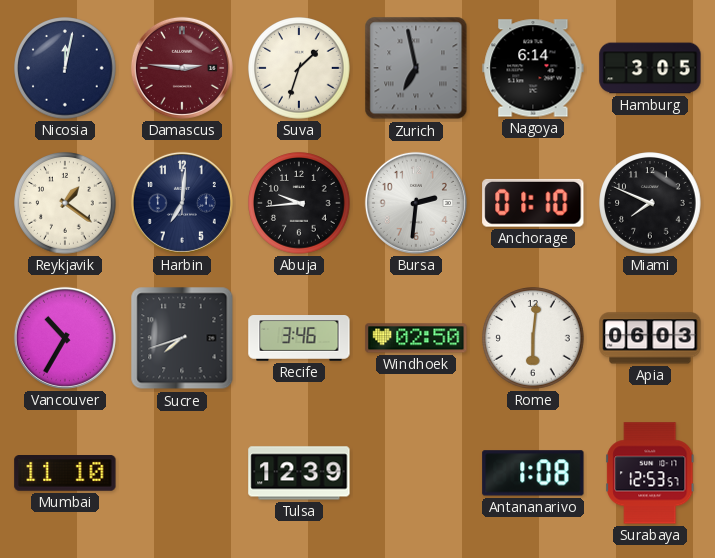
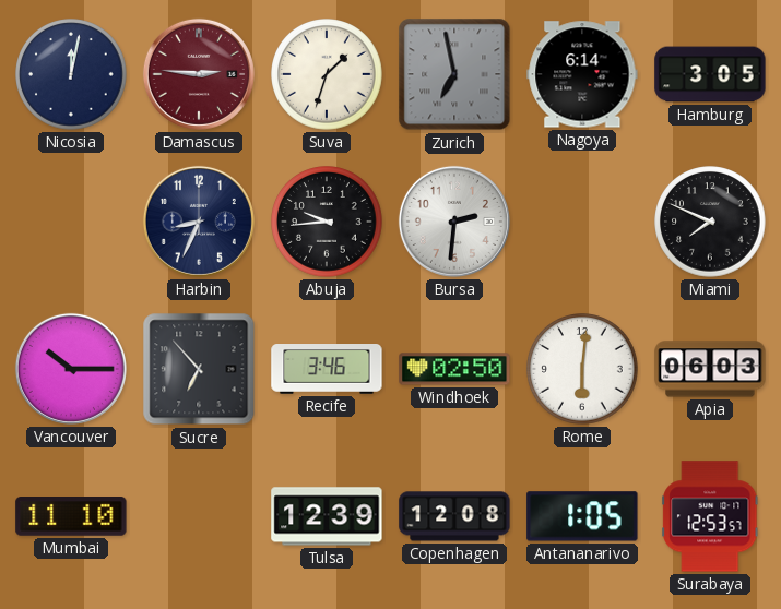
Reykjavik: 1:21 -> none (65, 203)
Harbin: 7:01 -> 8:34 (199, 222)
Anchorage: 01:10 -> none (533, 203)
Vancouver: 10:35 -> 10:15 (71, 369)
Sucre: 7:42 -> 6:53 (199, 369)
Copenhagen: none -> 12:08 (454, 516)
Antananarivo: 1:08 -> 1:05 (582, 516)
